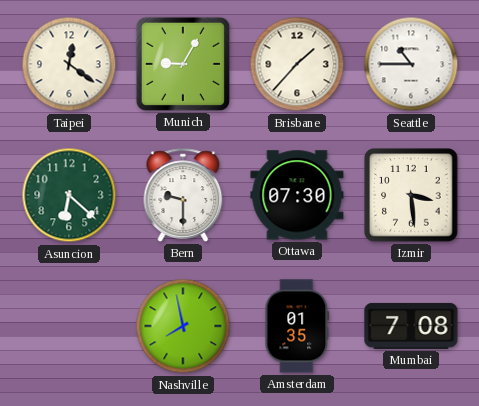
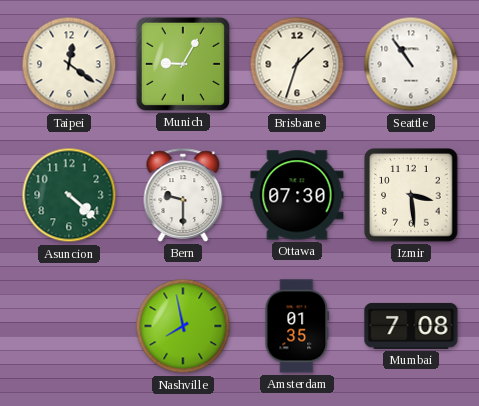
Brisbane: 1:37 -> 1:33 (297, 64)
Seattle: 10:45 -> 10:54 (411, 64)
Asuncion: 6:22 -> 4:22 (69, 195)
